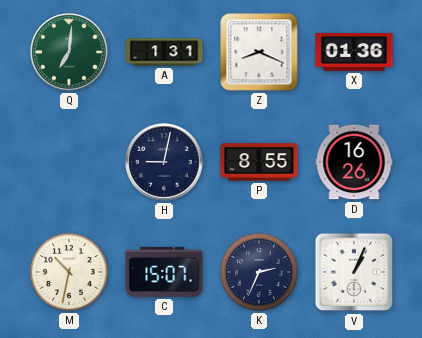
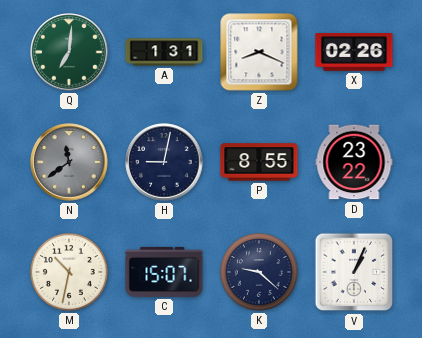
X: 01:36 -> 02:26 (354, 53)
N: none -> 11:39 (69, 162)
D: 16:26 -> 23:22 (354, 162)
K: 2:34 -> 9:22 (259, 272)
